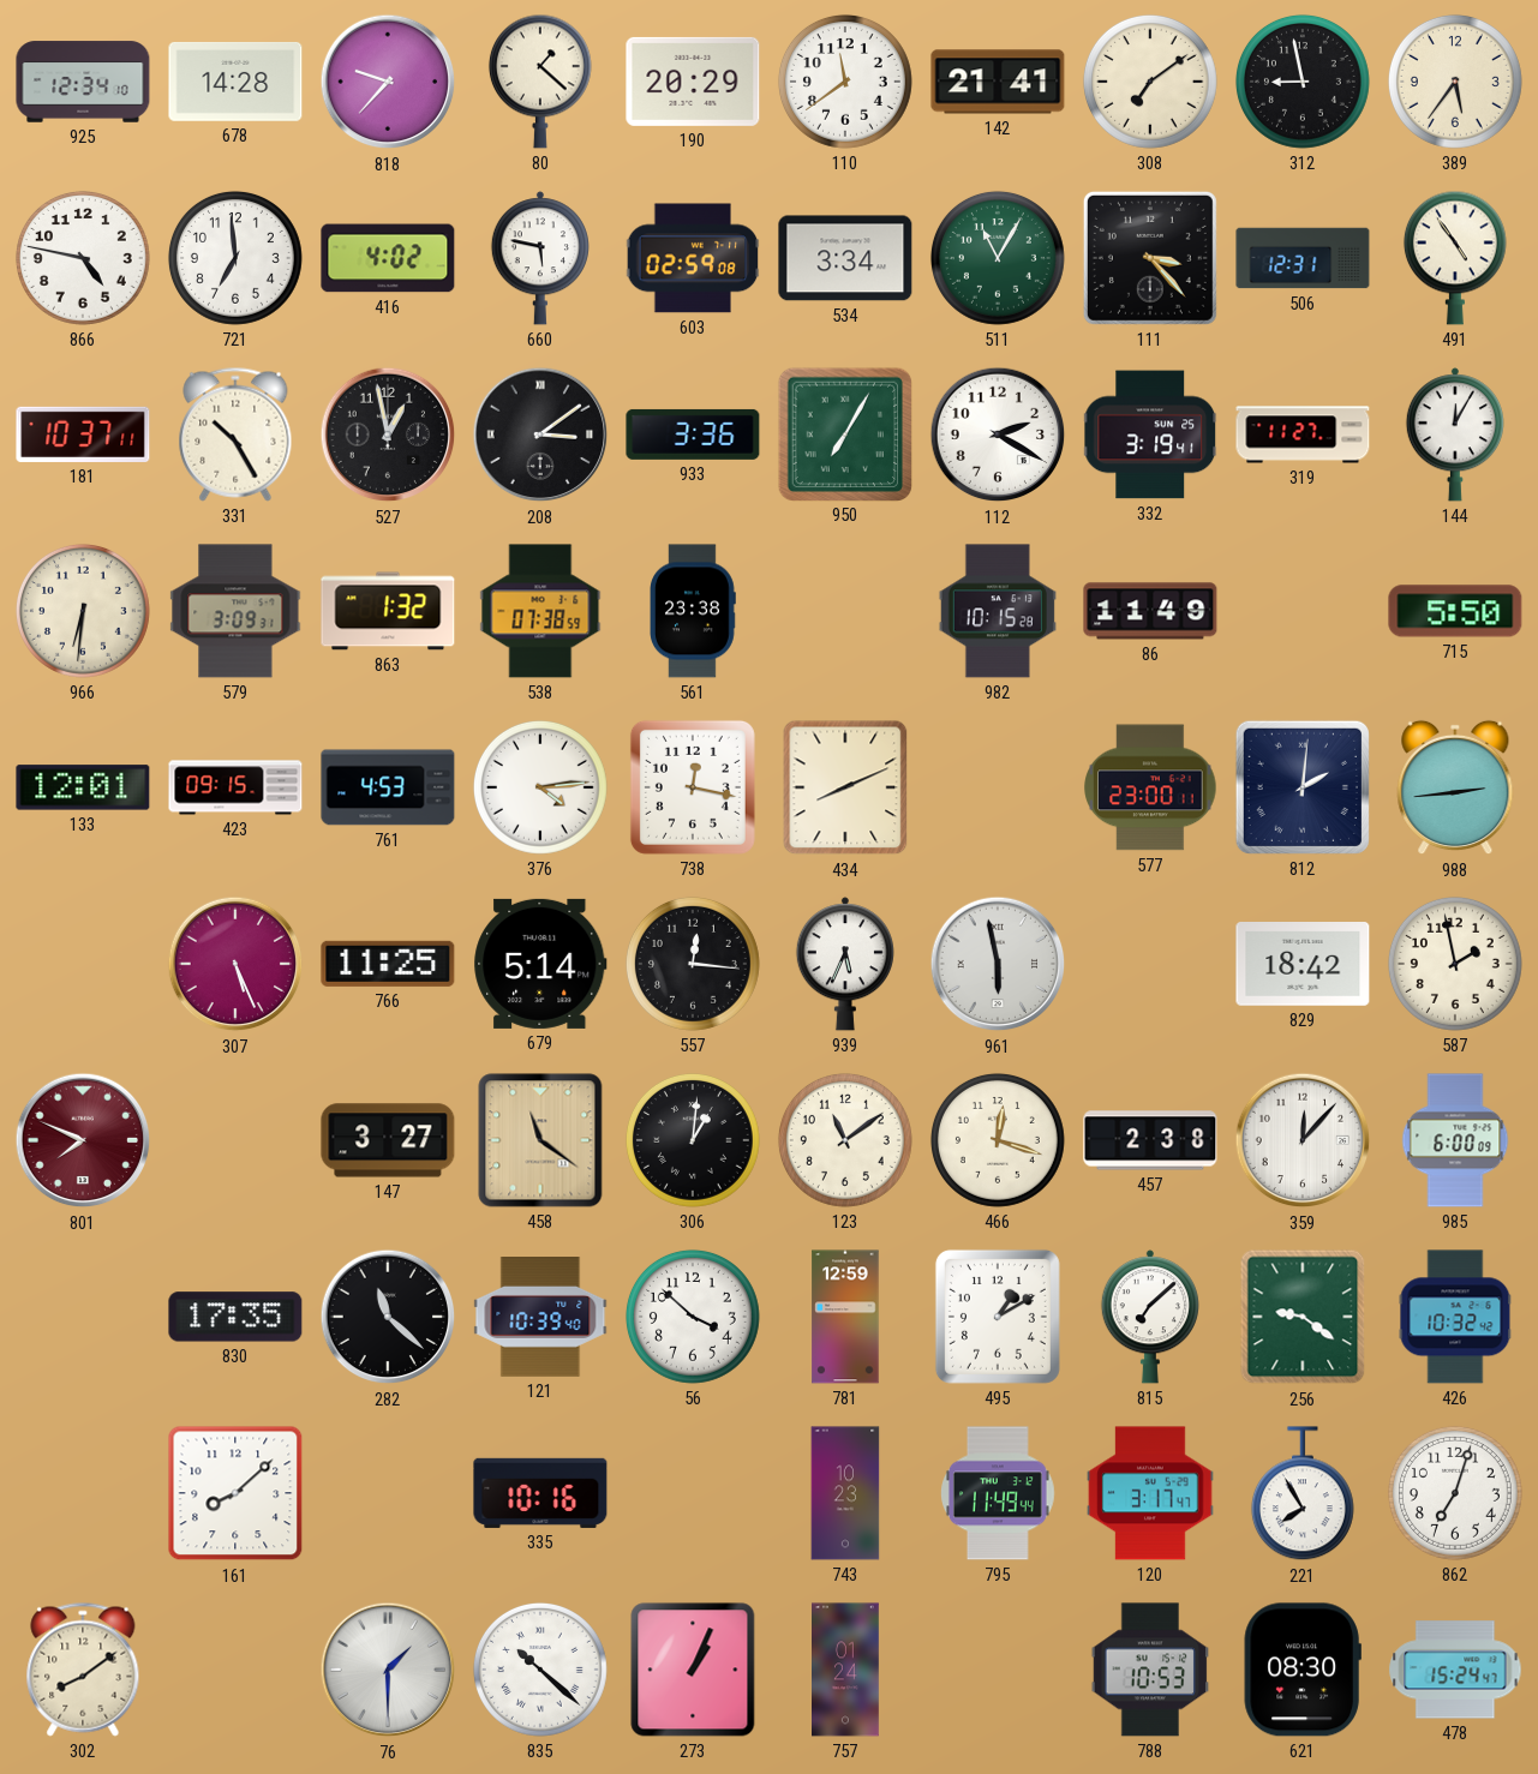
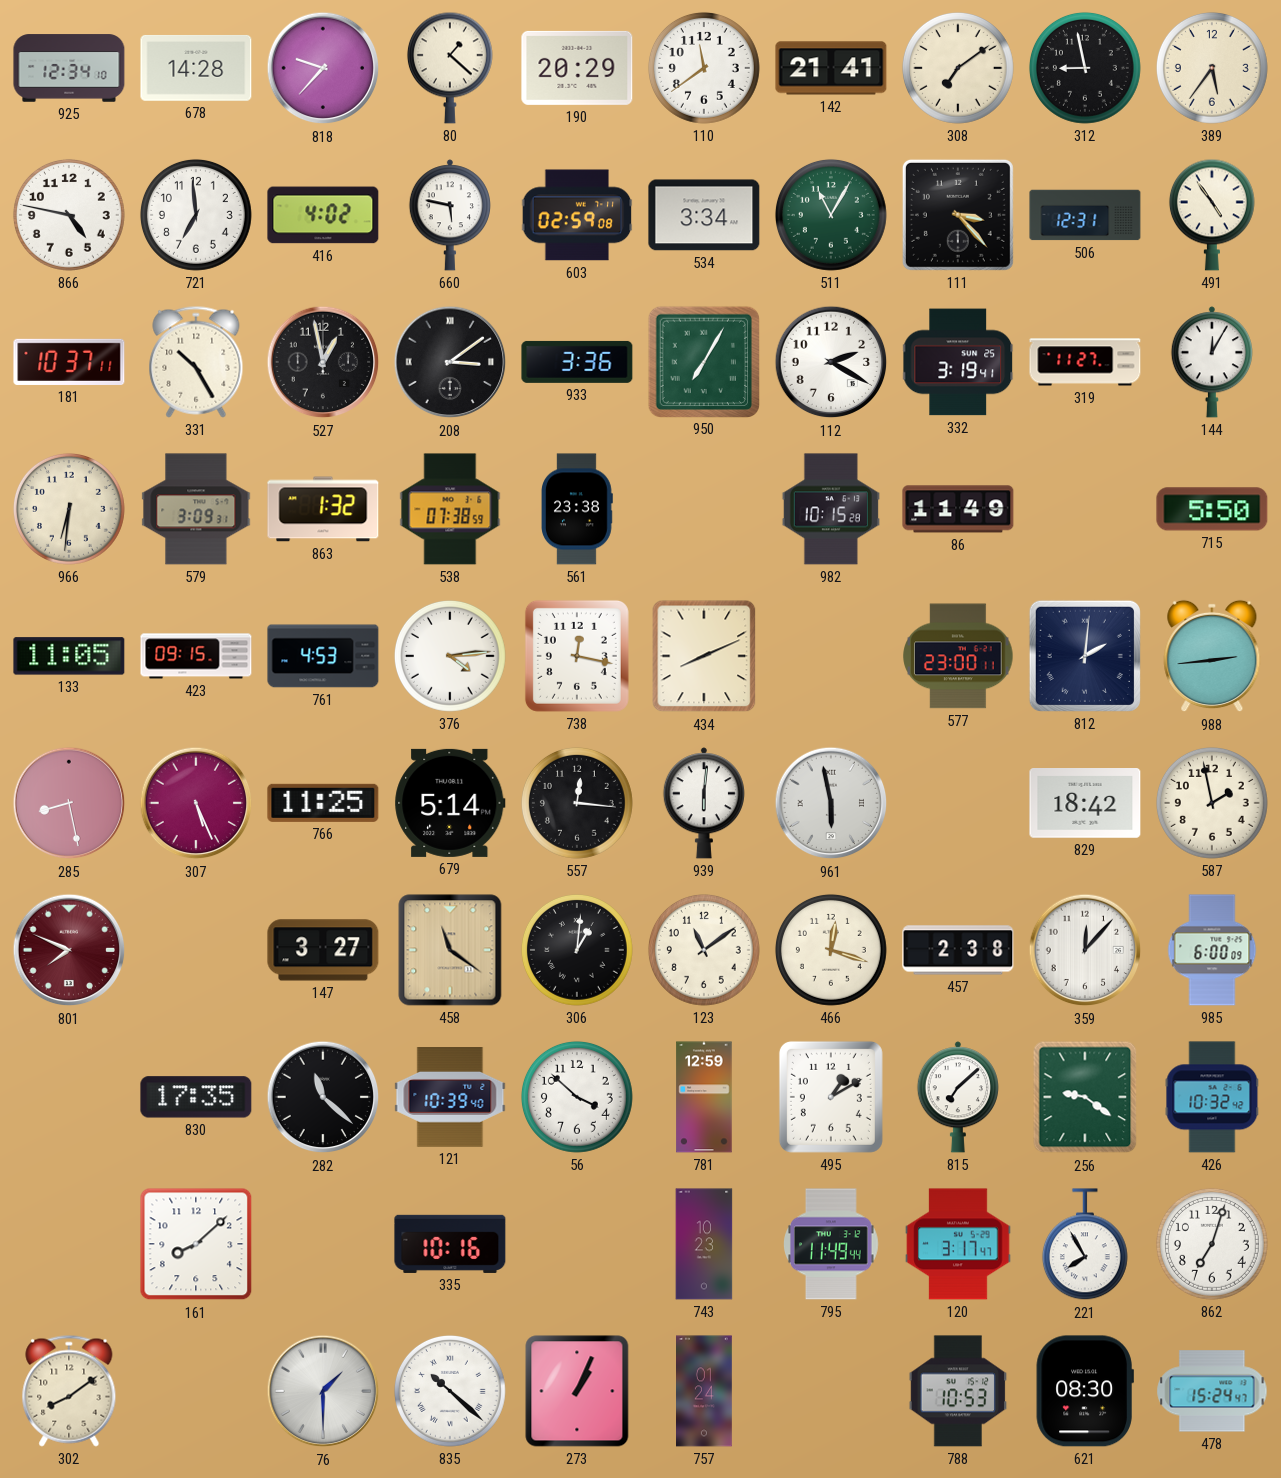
133: 12:01 -> 11:05 (69, 656)
285: none -> 8:28 (69, 803)
939: 5:34 -> 6:01 (704, 803)
